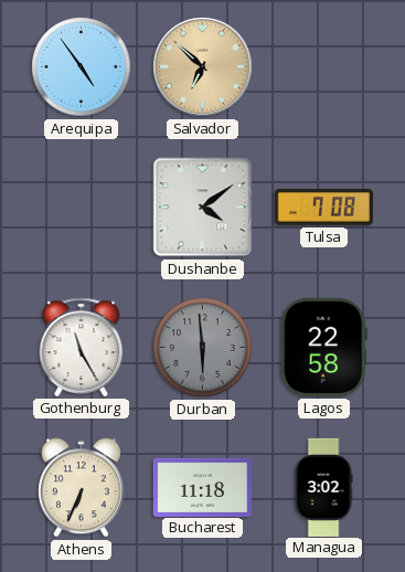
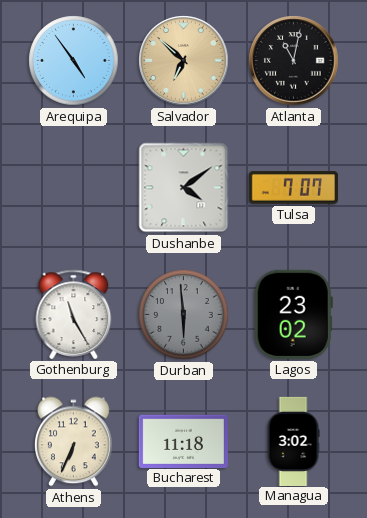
Atlanta: none -> 11:02 (294, 61)
Tulsa: 7:08 -> 7:07 (293, 188)
Lagos: 22:58 -> 23:02 (293, 314)
